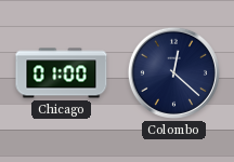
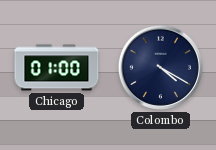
Colombo: 12:22 -> 4:20 (160, 67)
